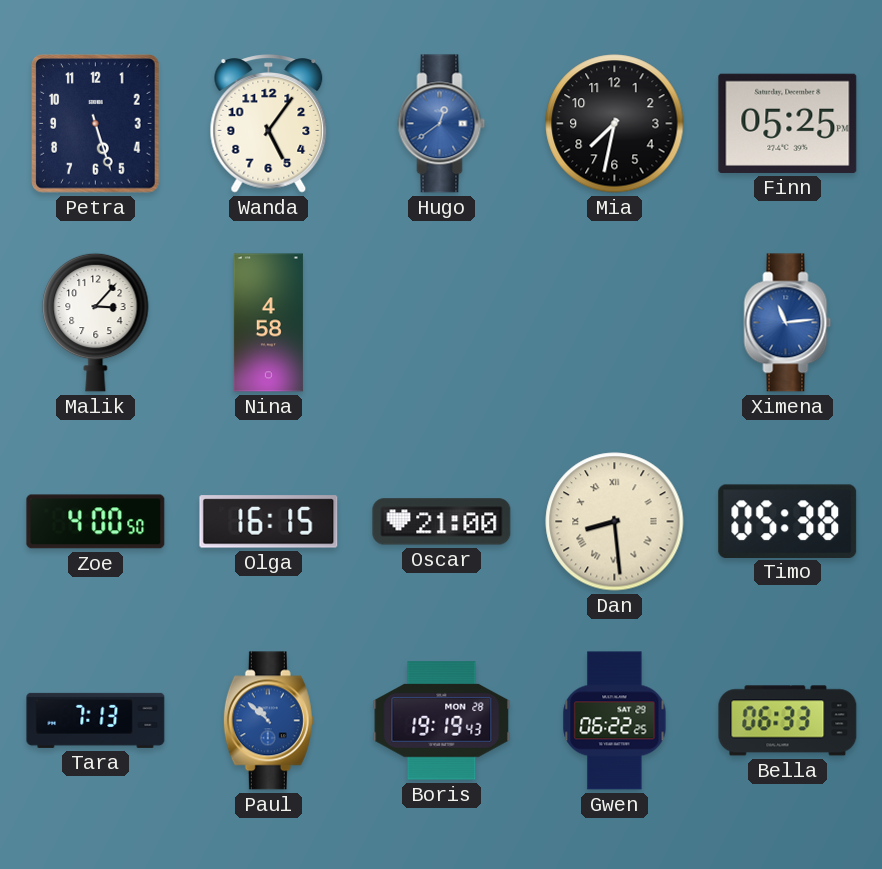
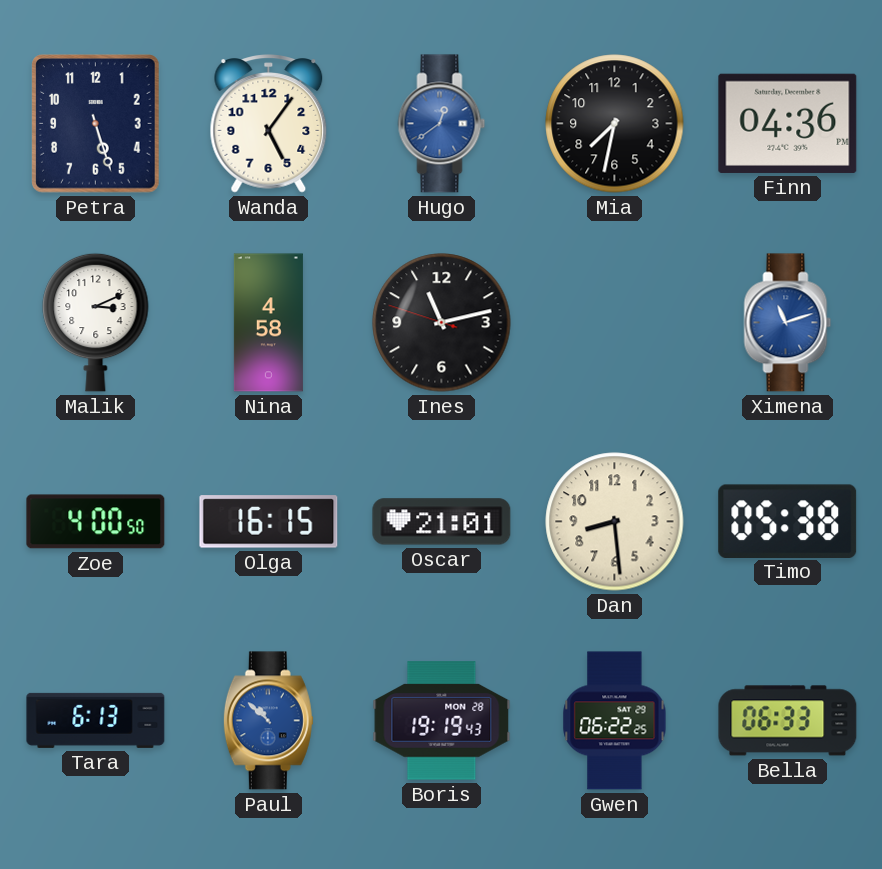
Finn: 05:25 -> 04:36 (788, 123)
Malik: 3:07 -> 3:11 (96, 322)
Ines: none -> 11:12 (442, 323)
Ximena: 11:14 -> 11:12 (788, 323)
Oscar: 21:00 -> 21:01 (442, 522)
Dan numerals: Roman -> Arabic (615, 522)
Tara: 7:13 -> 6:13 (96, 720)
